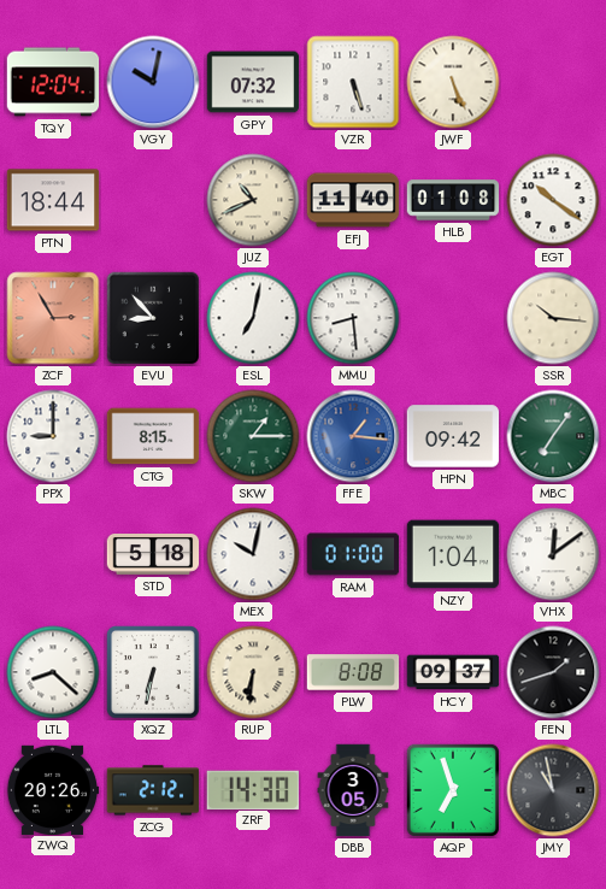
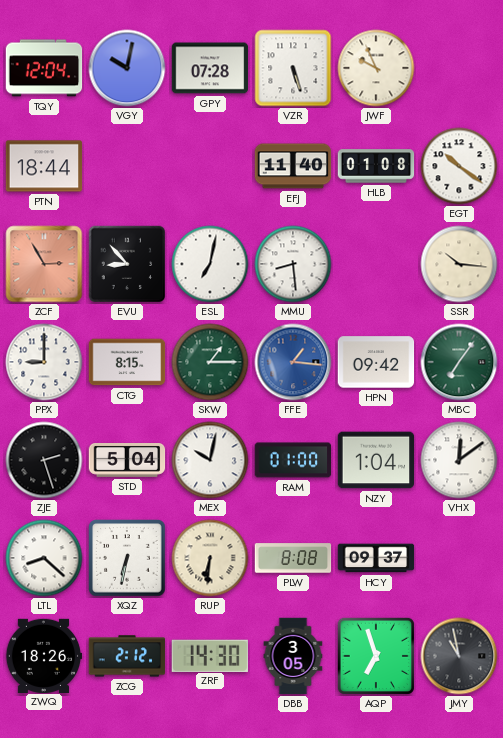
GPY: 07:32 -> 07:28 (210, 68)
JWF: 5:26 -> 9:56 (376, 68)
JUZ: 10:41 -> none (253, 200)
ZJE: none -> 2:27 (44, 460)
STD: 5:18 -> 5:04 (127, 461)
FEN: 1:42 -> none (553, 672)
ZWQ: 20:26 -> 18:26 (44, 655)
